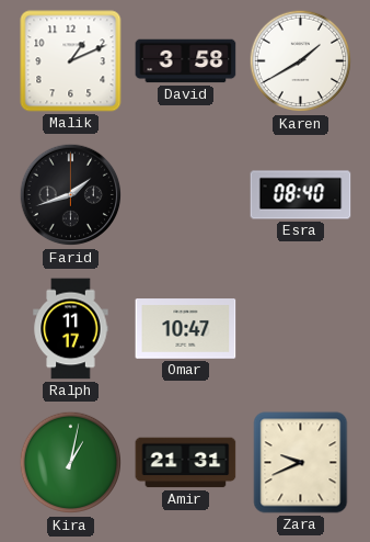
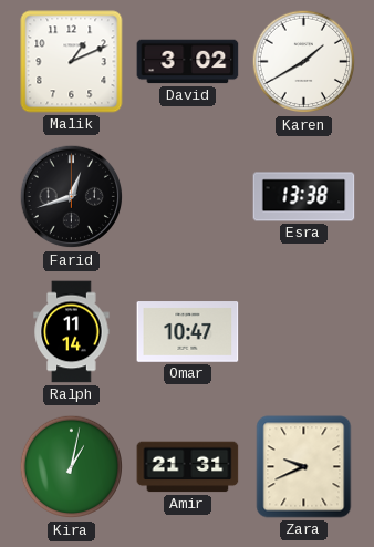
David: 3:58 -> 3:02 (188, 62)
Farid: 1:42 -> 12:42 (72, 197)
Esra: 08:40 -> 13:38 (304, 197)
Ralph: 11:17 -> 11:14 (72, 332)
